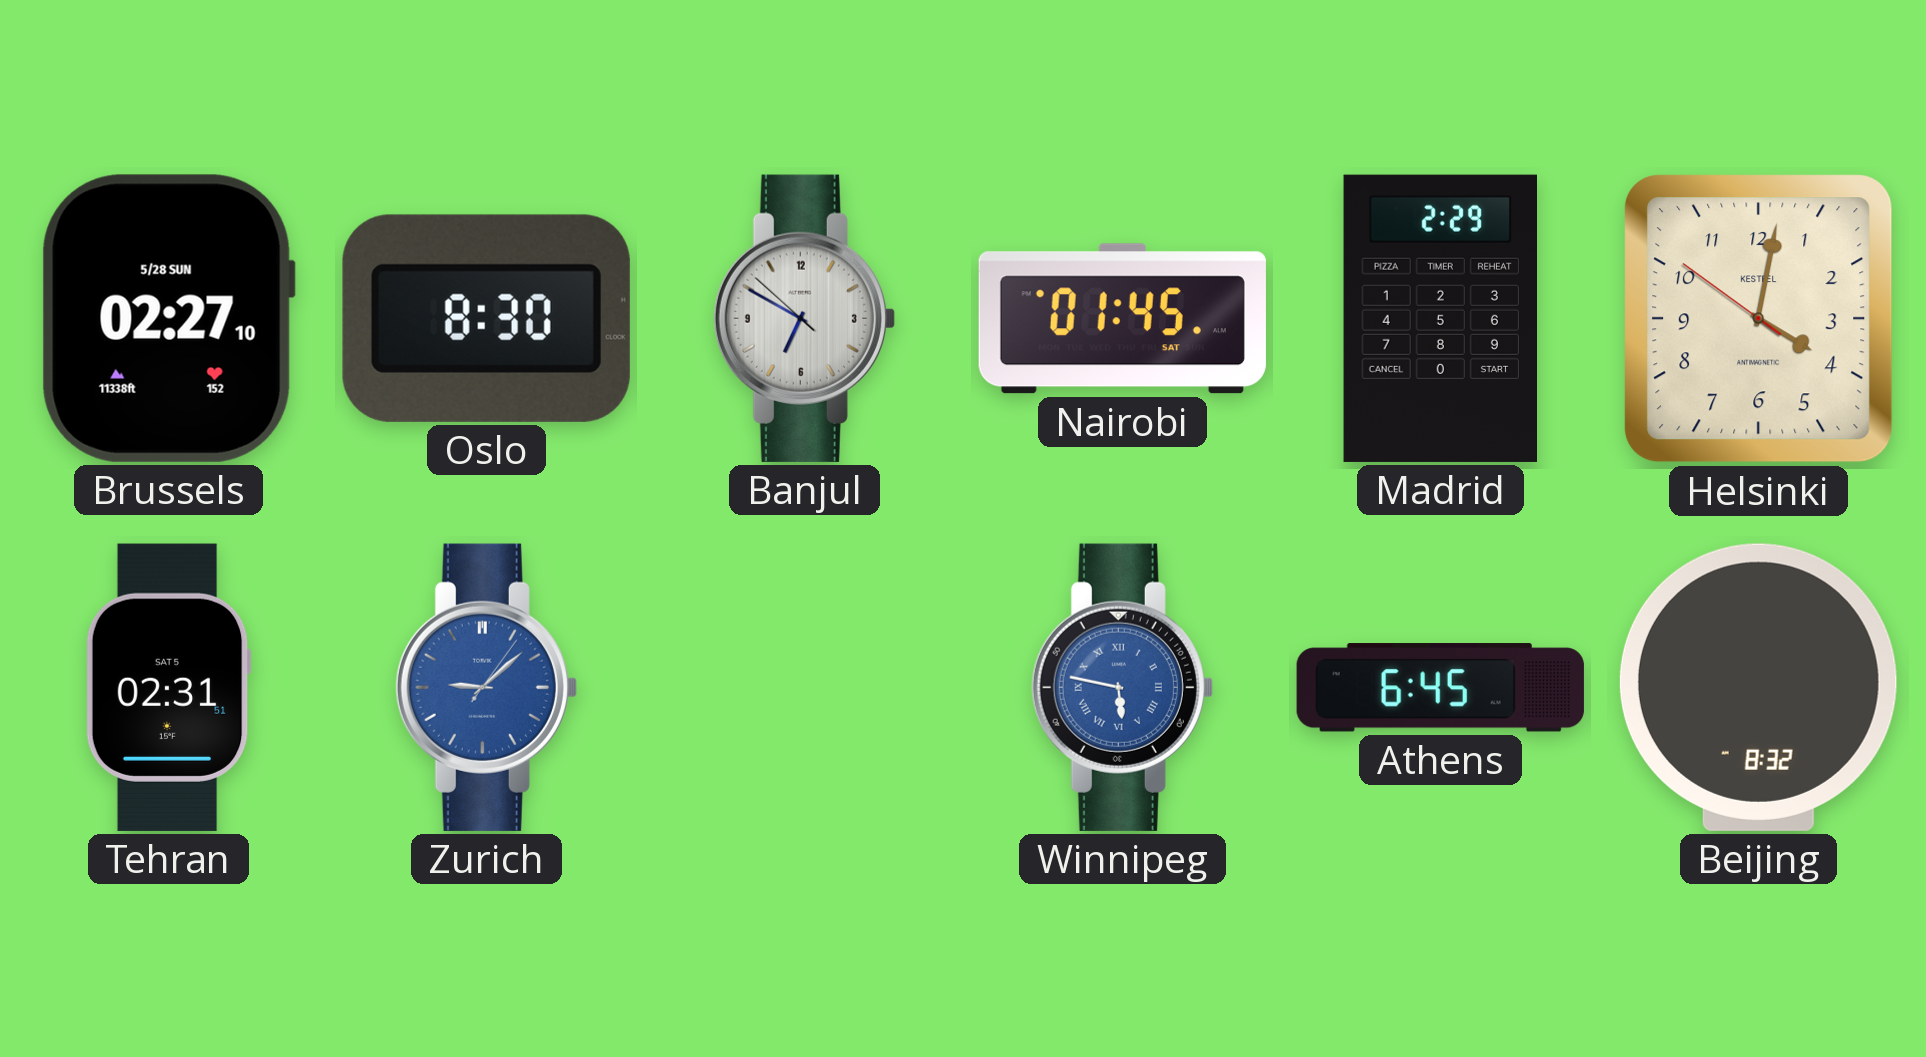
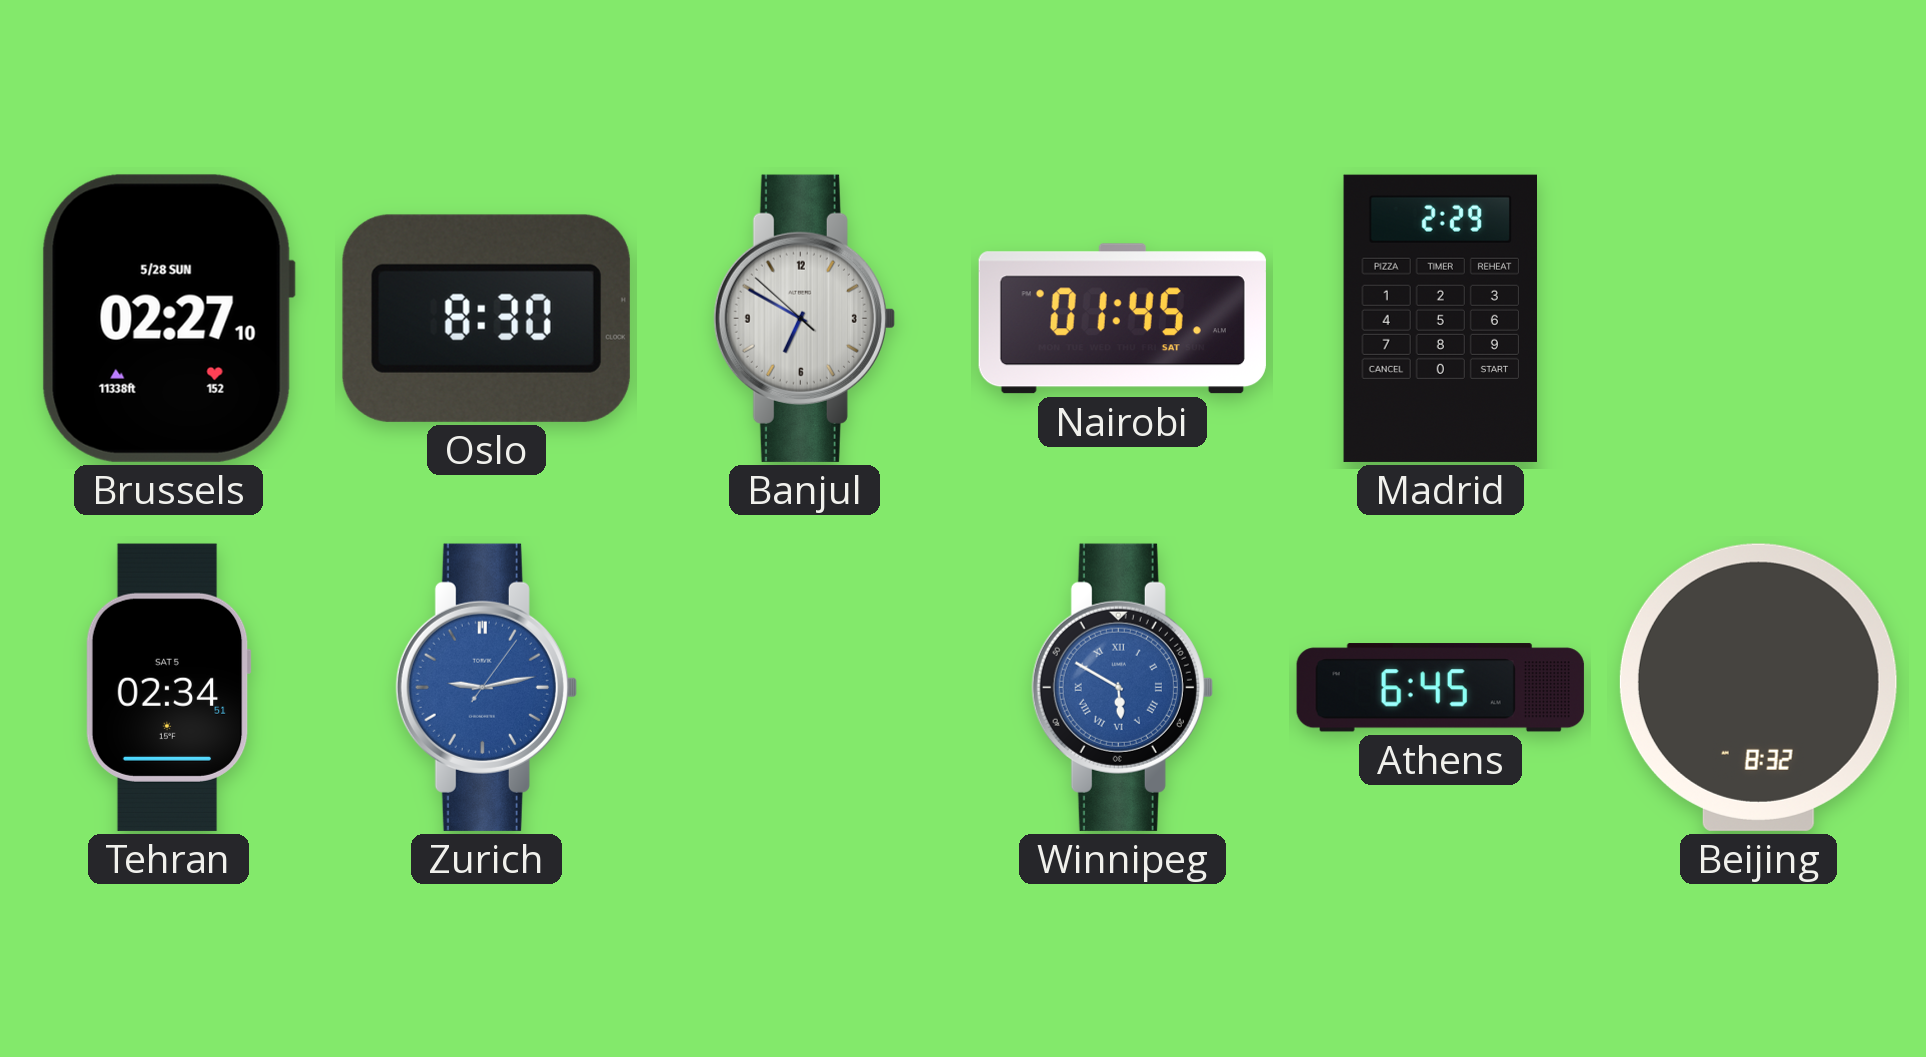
Helsinki: 4:01 -> none (1759, 319)
Tehran: 02:31 -> 02:34 (168, 687)
Zurich: 9:08 -> 9:13 (486, 687)
Winnipeg: 5:47 -> 5:50 (1122, 687)
